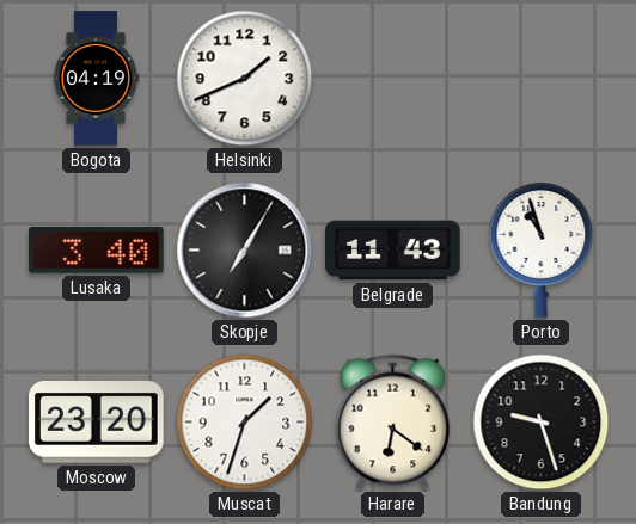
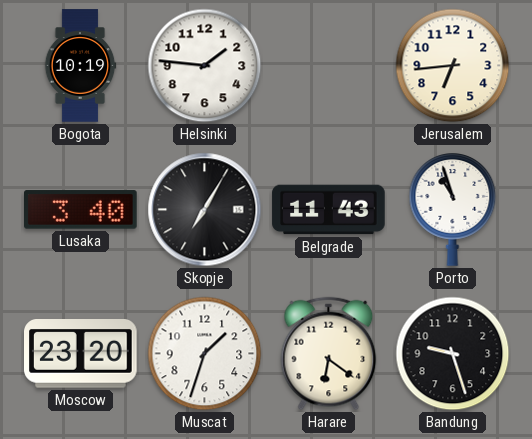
Bogota: 04:19 -> 10:19 (80, 66)
Helsinki: 1:41 -> 1:46 (205, 66)
Jerusalem: none -> 6:44 (453, 66)
